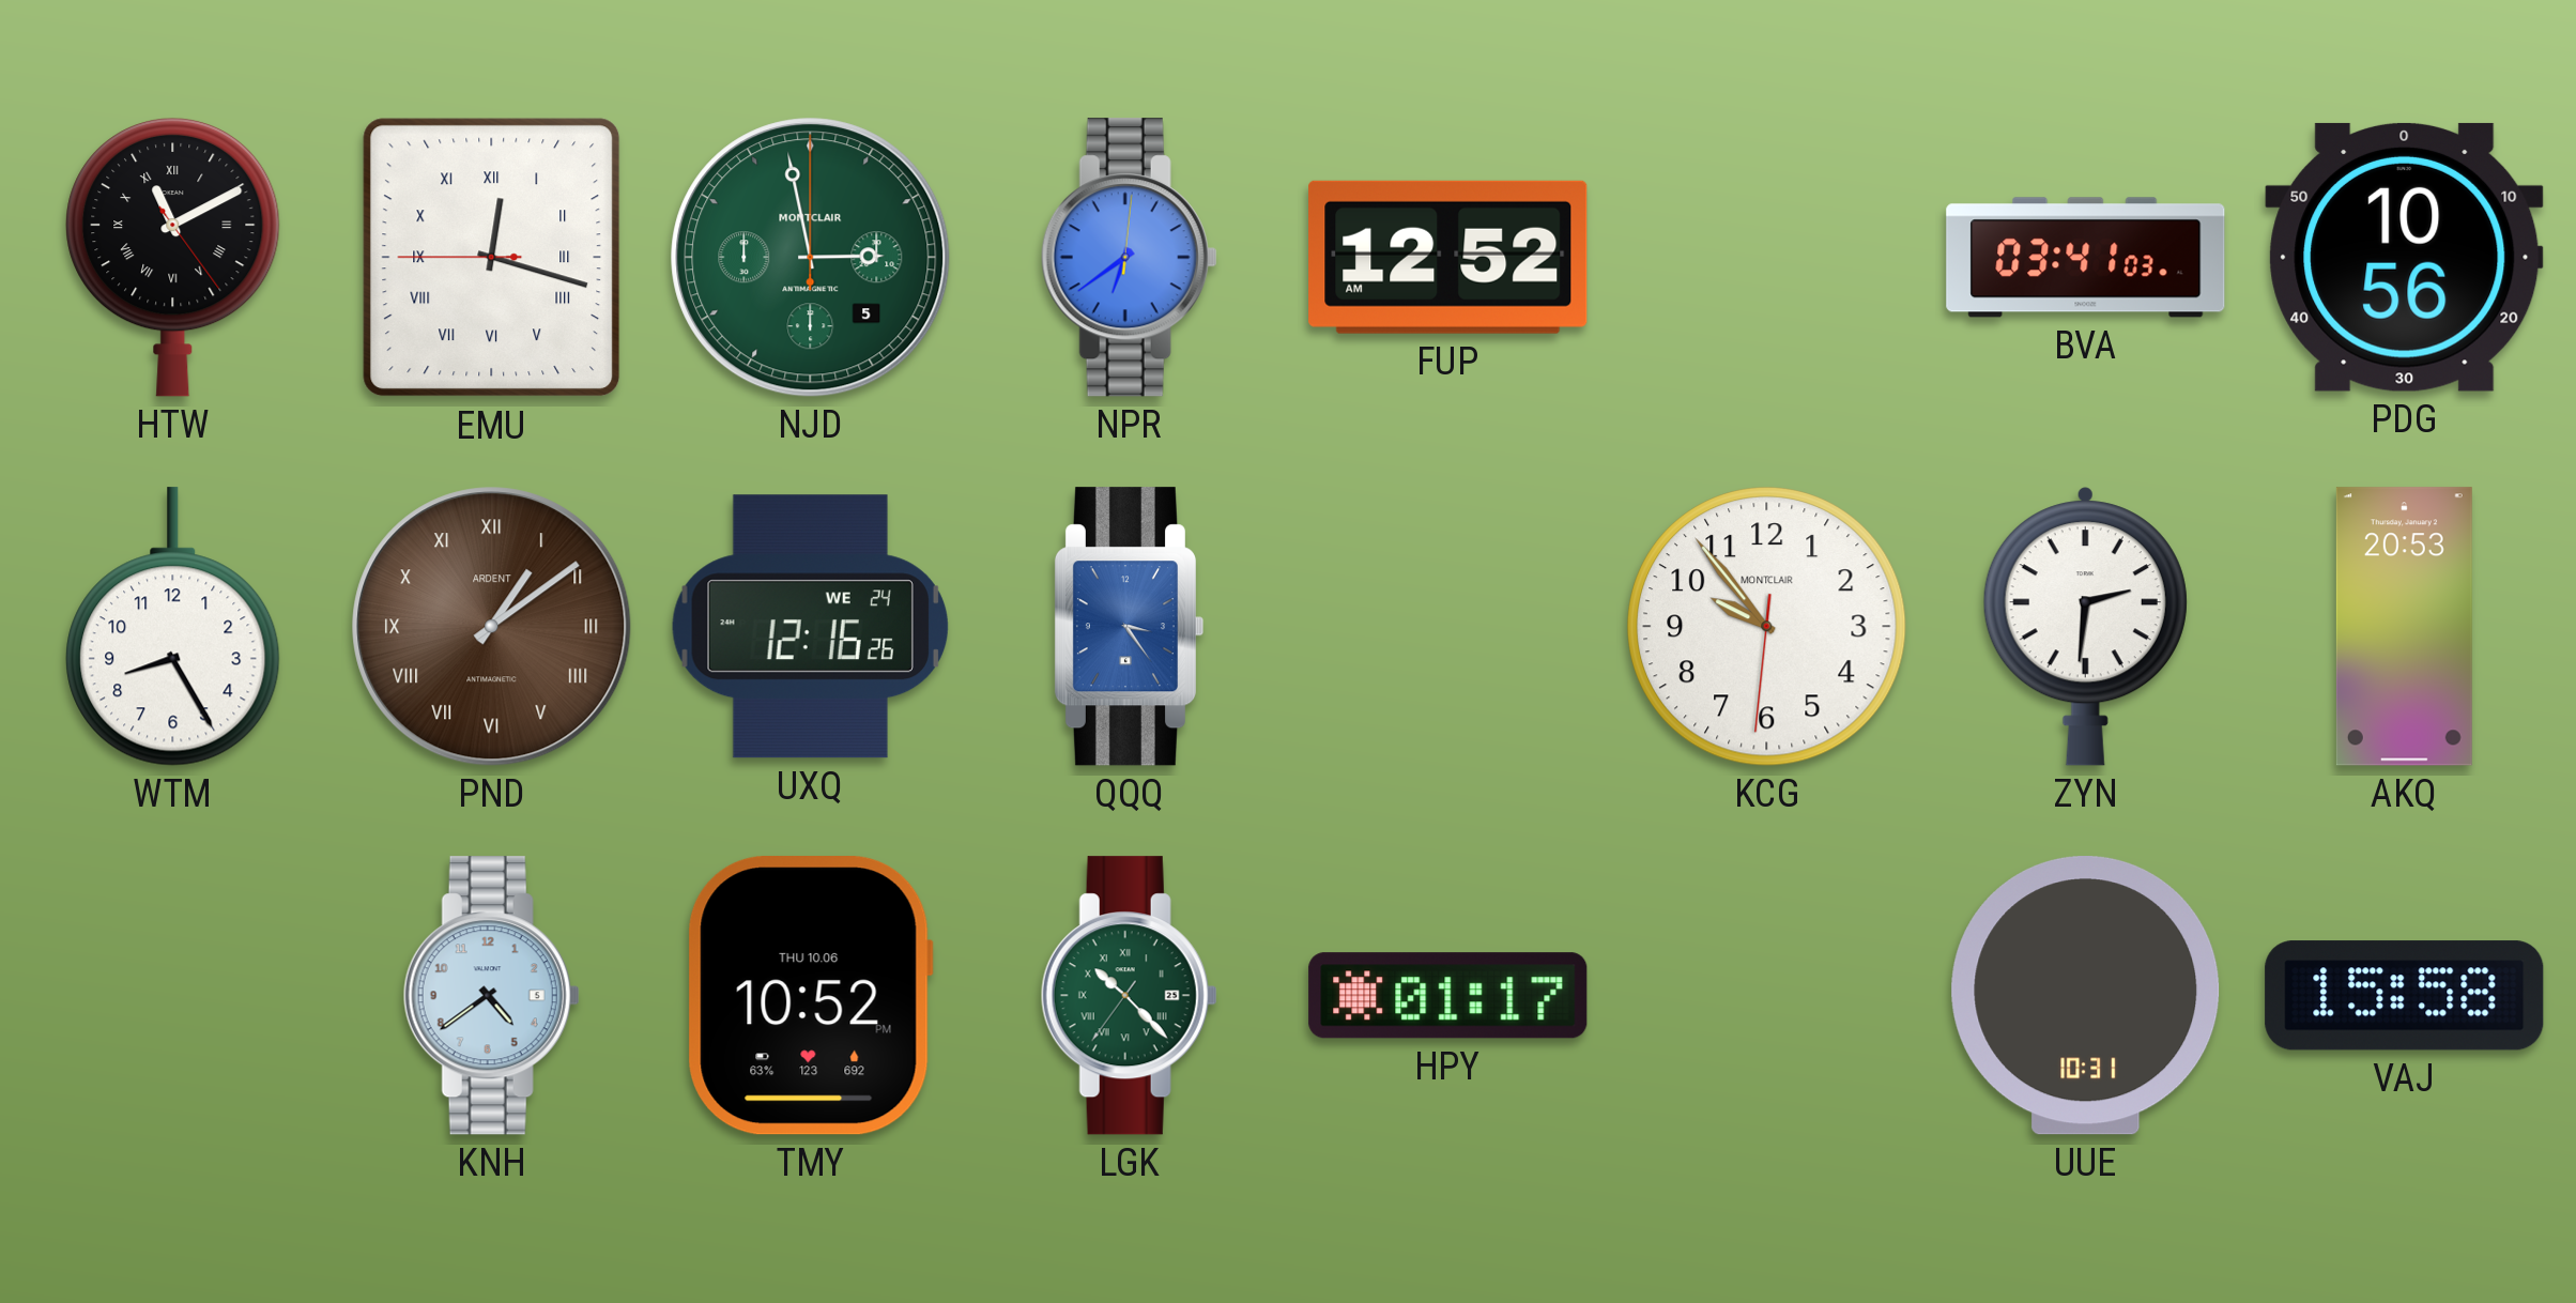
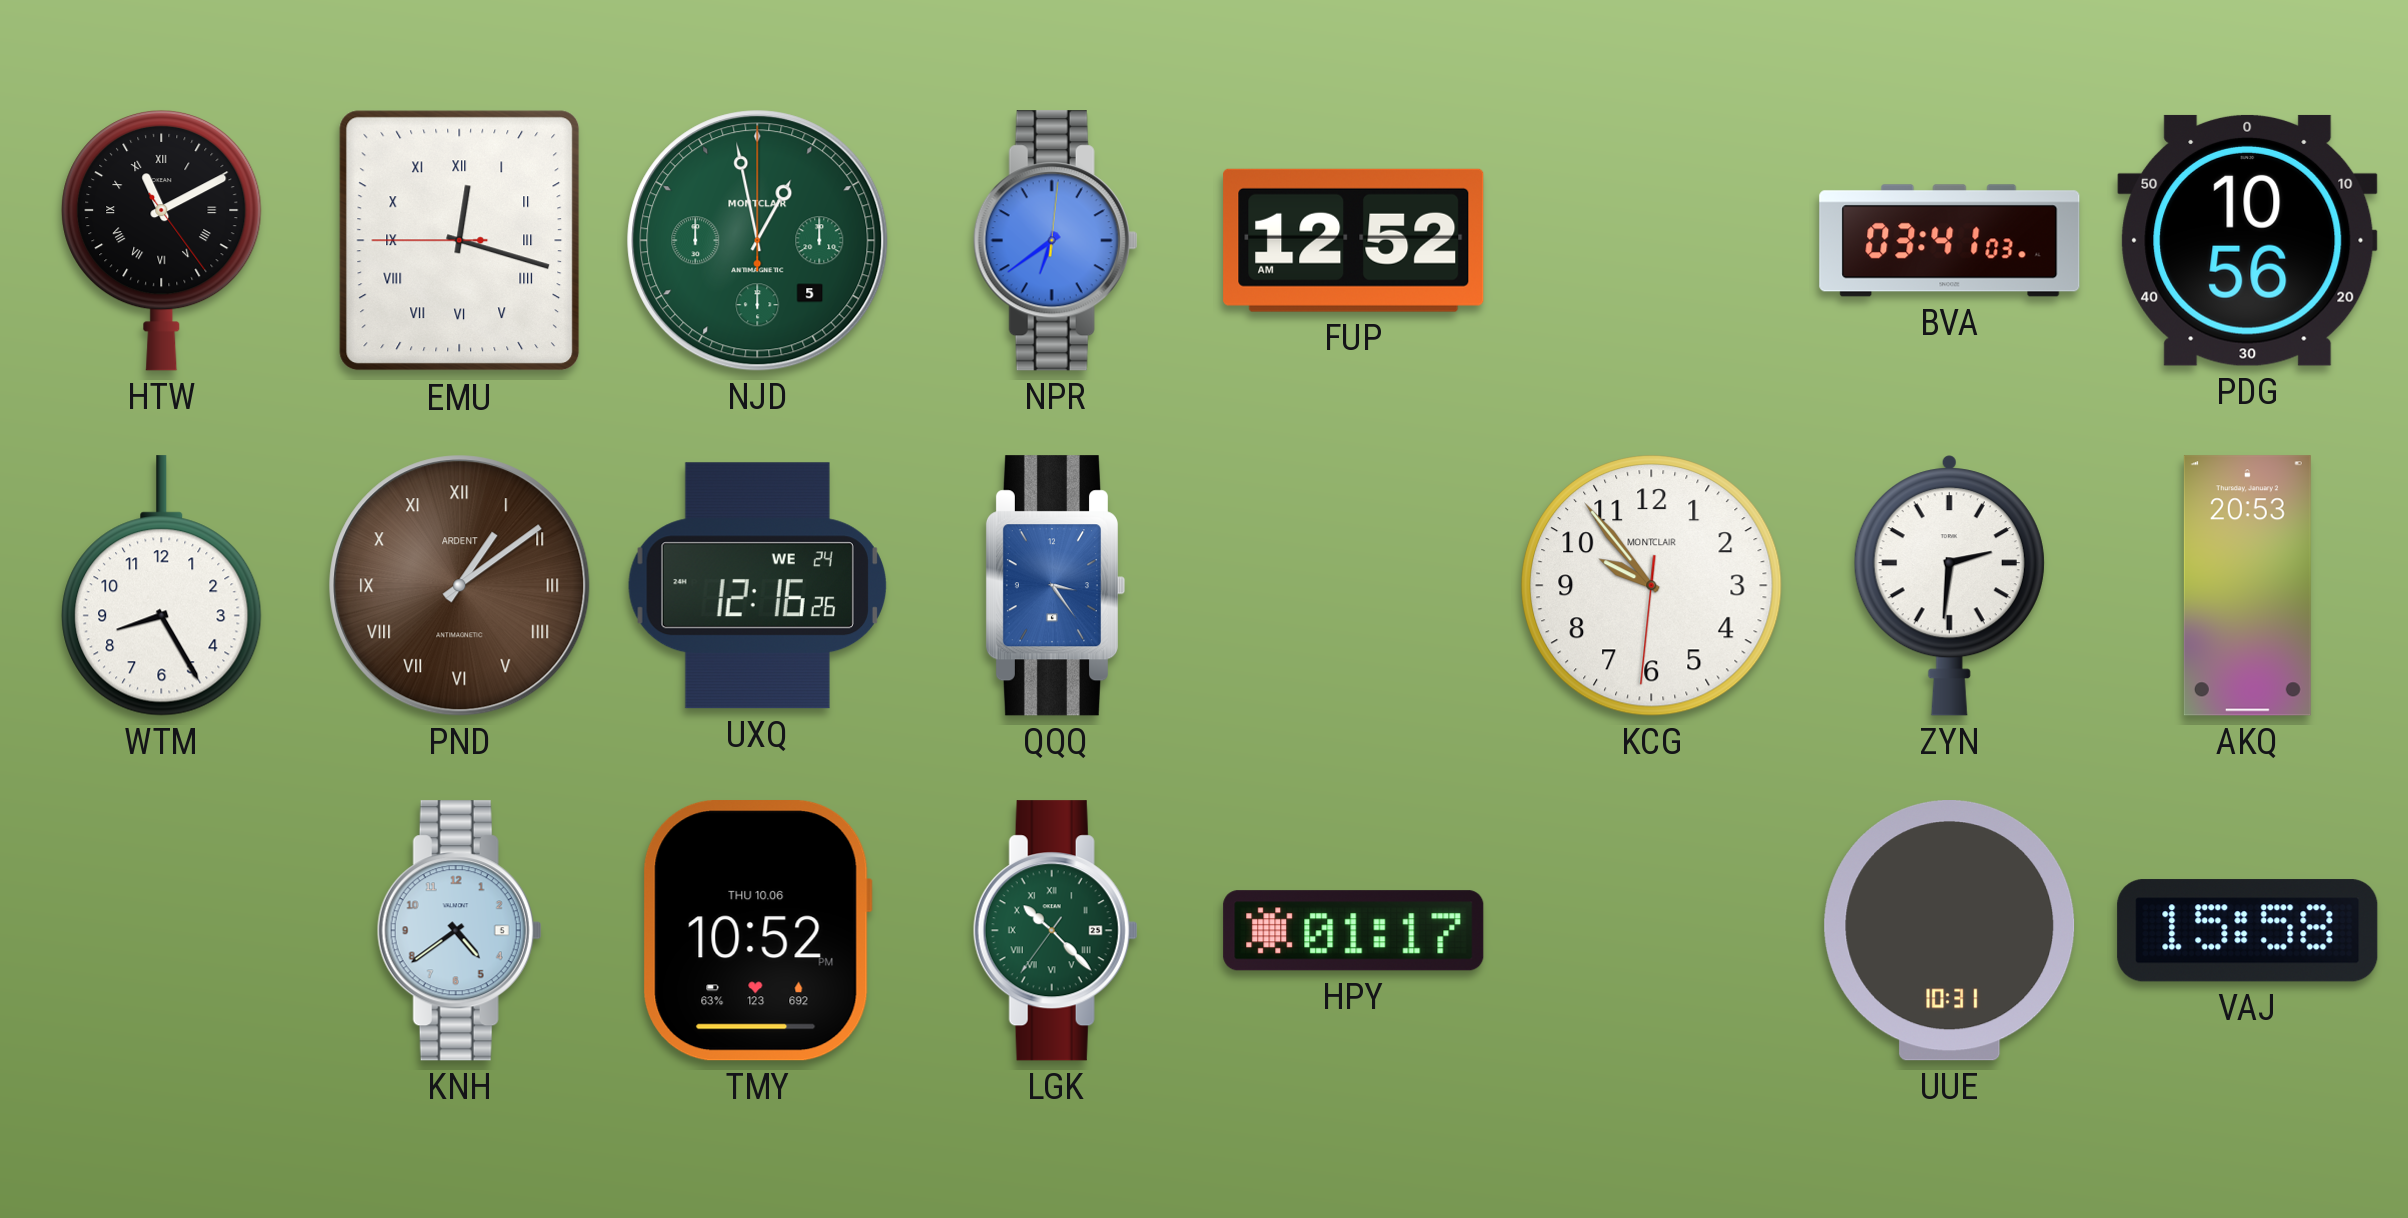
NJD: 2:58 -> 12:58 (758, 241)
